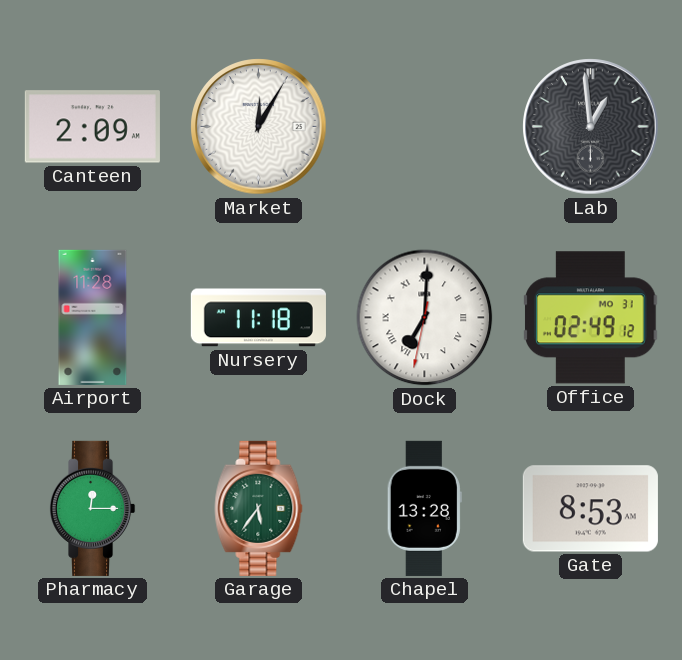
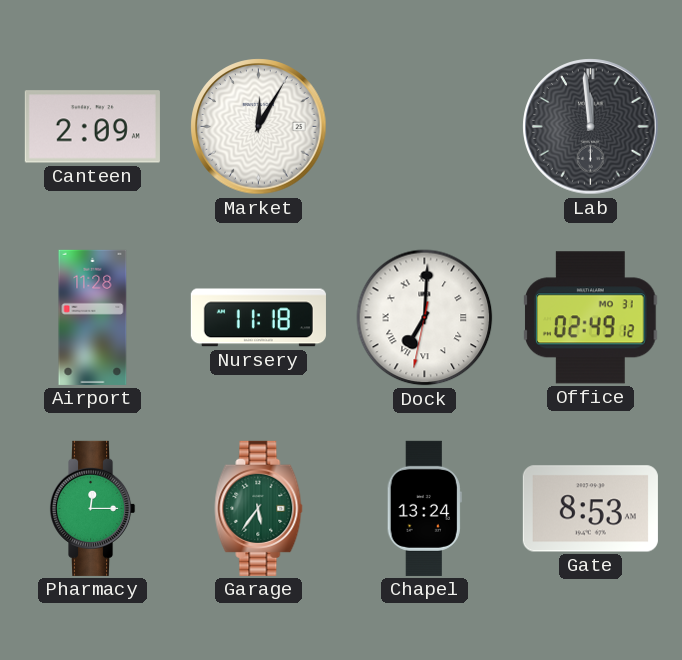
Lab: 12:59 -> 11:59 (591, 127)
Chapel: 13:28 -> 13:24 (424, 508)
